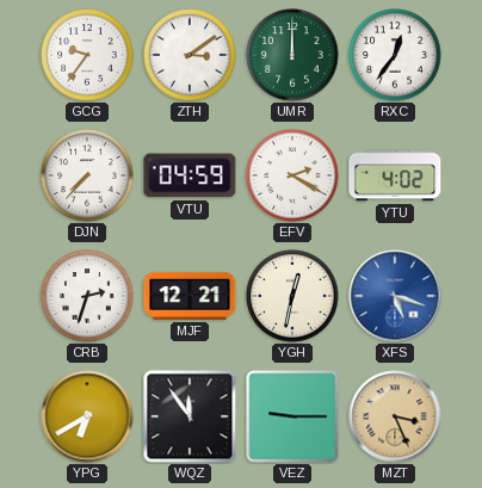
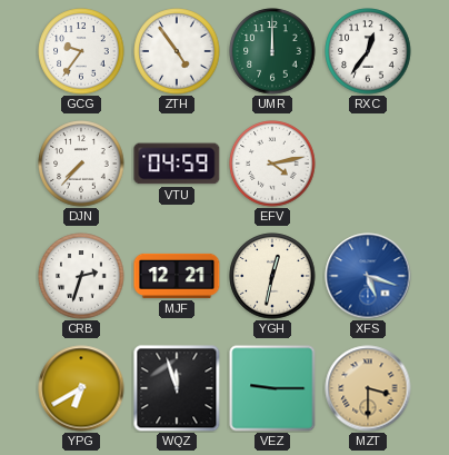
ZTH: 3:09 -> 4:54 (177, 51)
EFV: 2:20 -> 4:13 (272, 164)
YTU: 4:02 -> none (395, 175)
WQZ: 11:54 -> 11:57 (177, 388)
MZT: 3:26 -> 3:30 (368, 388)
